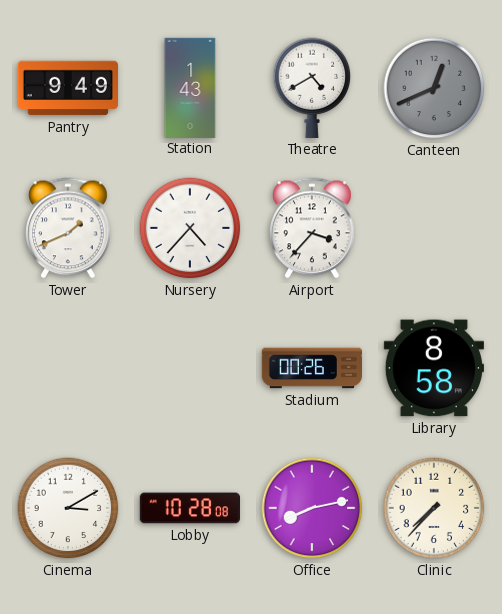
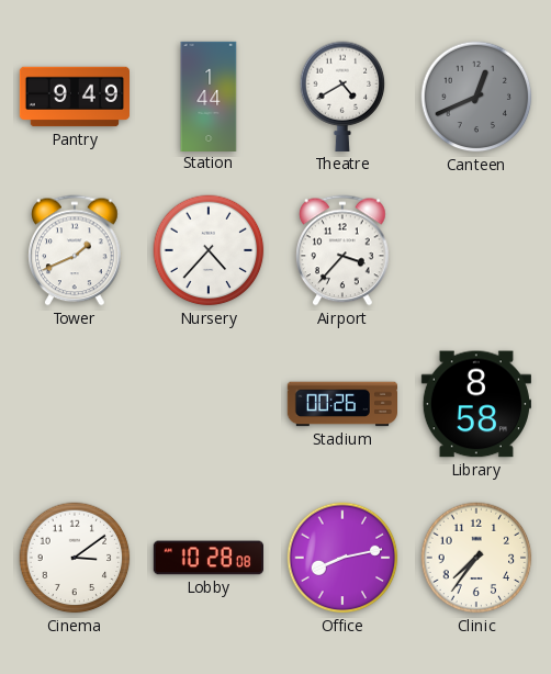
Station: 1:43 -> 1:44 (209, 96)
Cinema: 3:10 -> 3:09 (75, 558)
Clinic: 7:37 -> 7:36 (476, 558)
